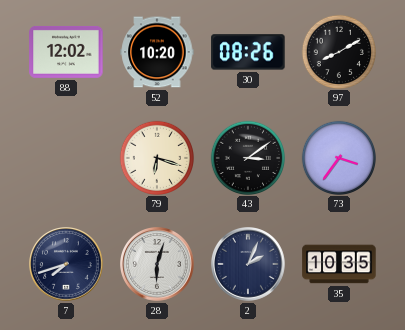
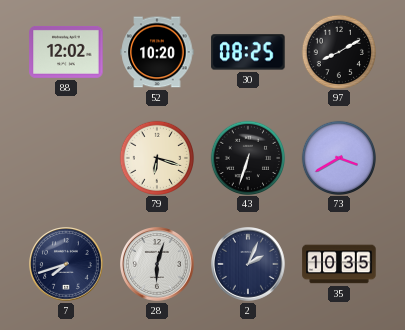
30: 08:26 -> 08:25 (248, 52)
43: 3:09 -> 6:33 (247, 157)
73: 3:36 -> 3:40 (338, 157)
